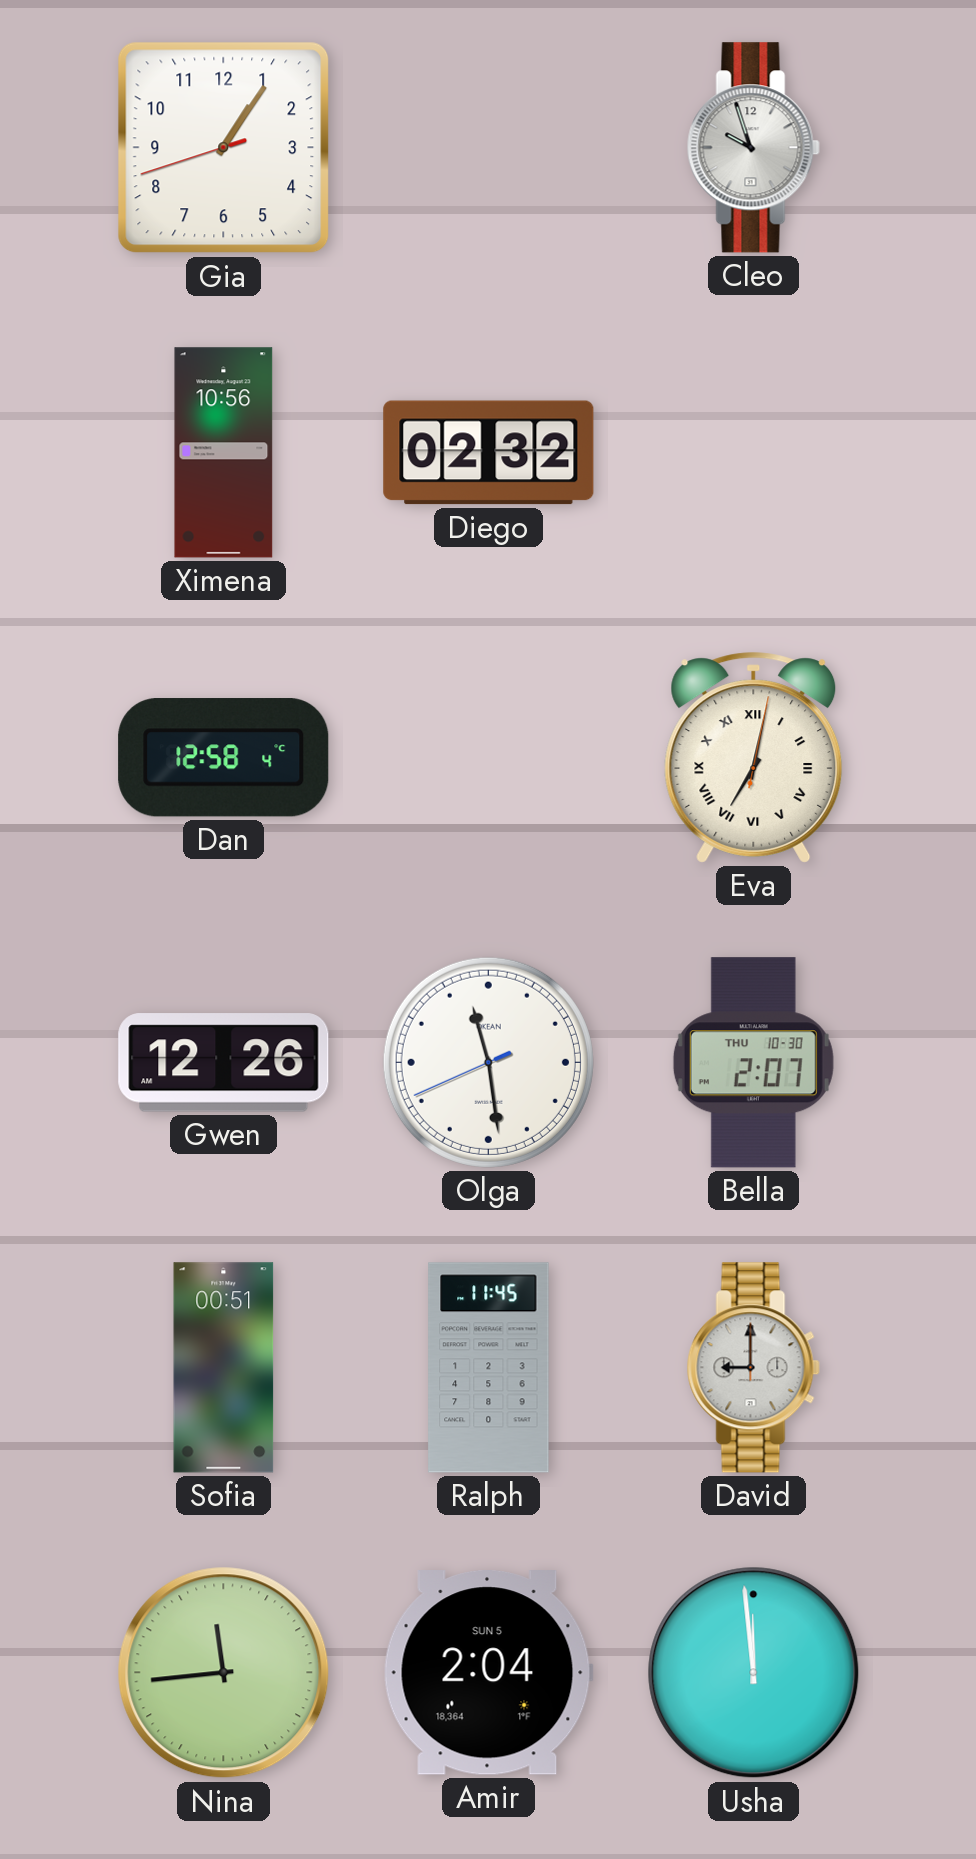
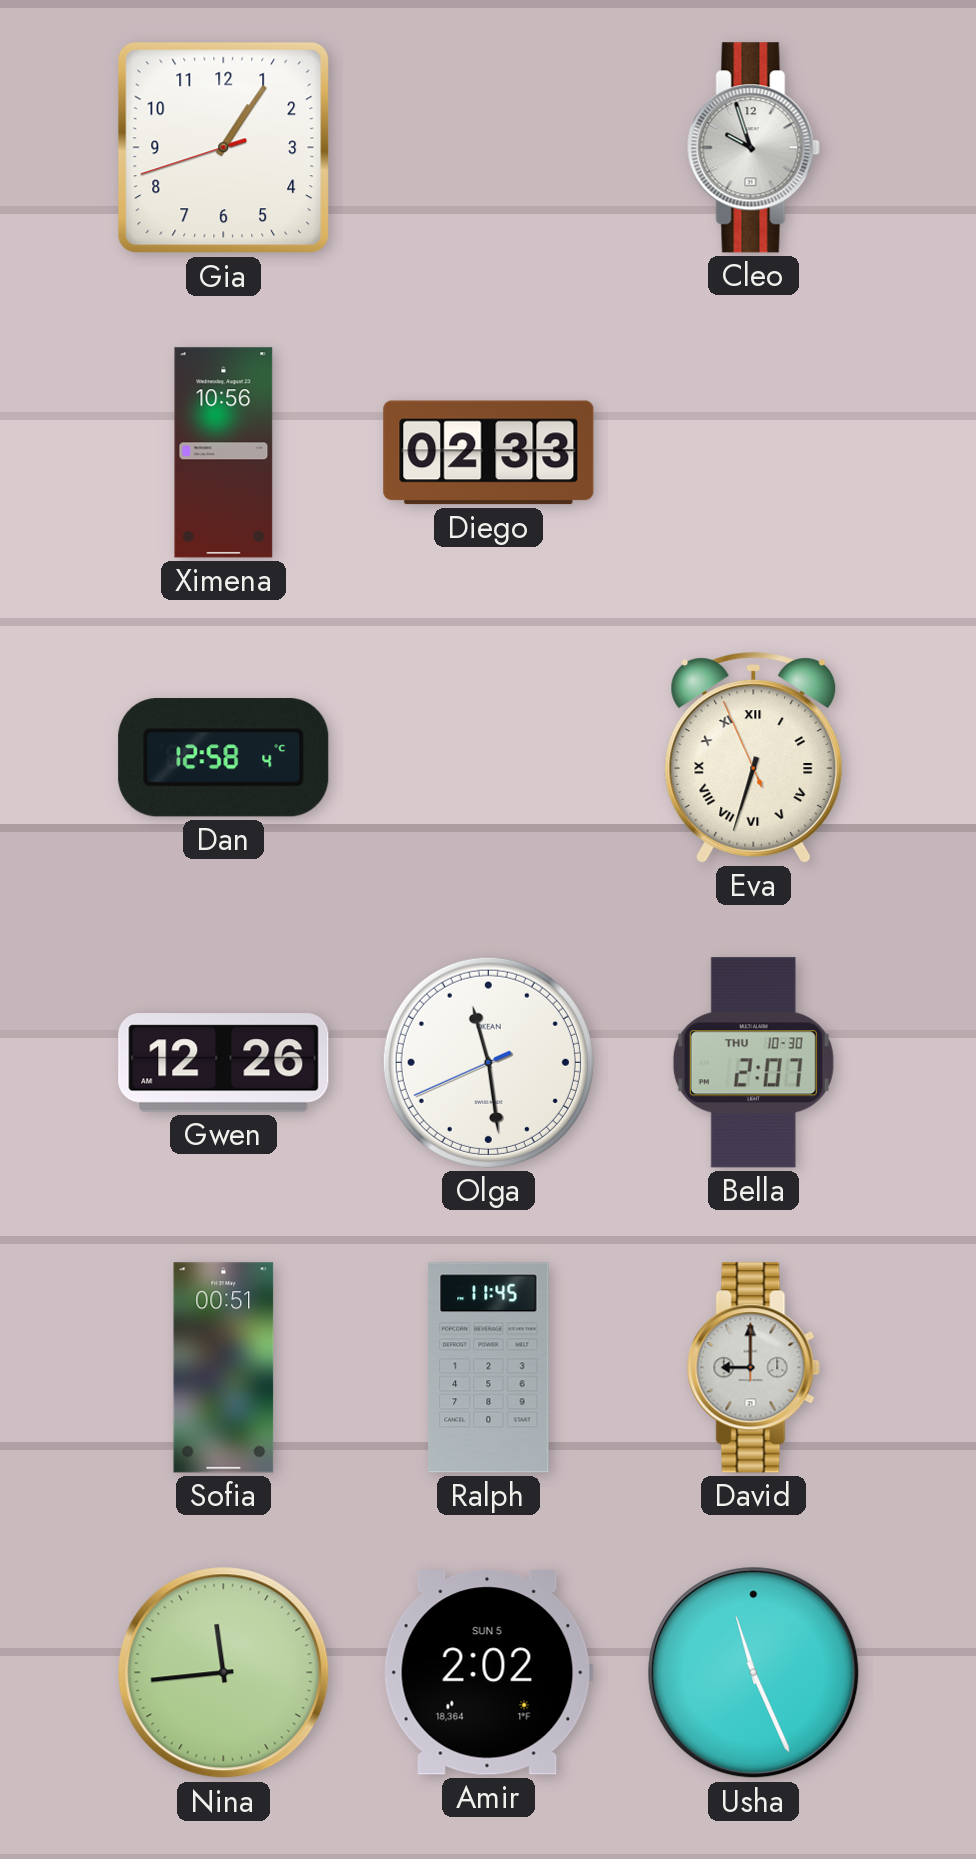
Diego: 02:32 -> 02:33 (489, 453)
Eva: 7:02 -> 6:32 (754, 758)
Amir: 2:04 -> 2:02 (488, 1673)
Usha: 11:59 -> 11:26 (754, 1673)
